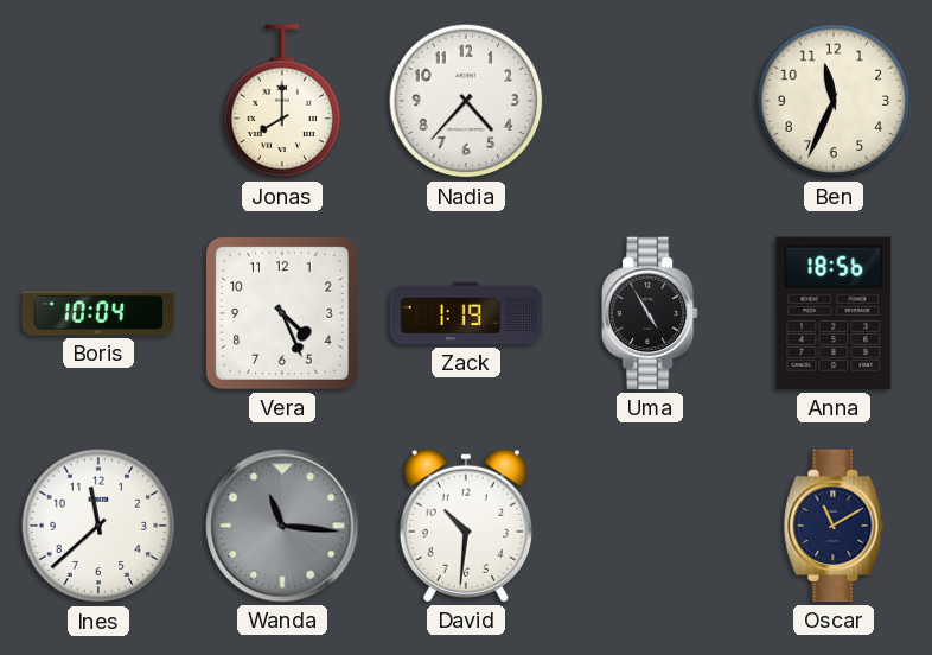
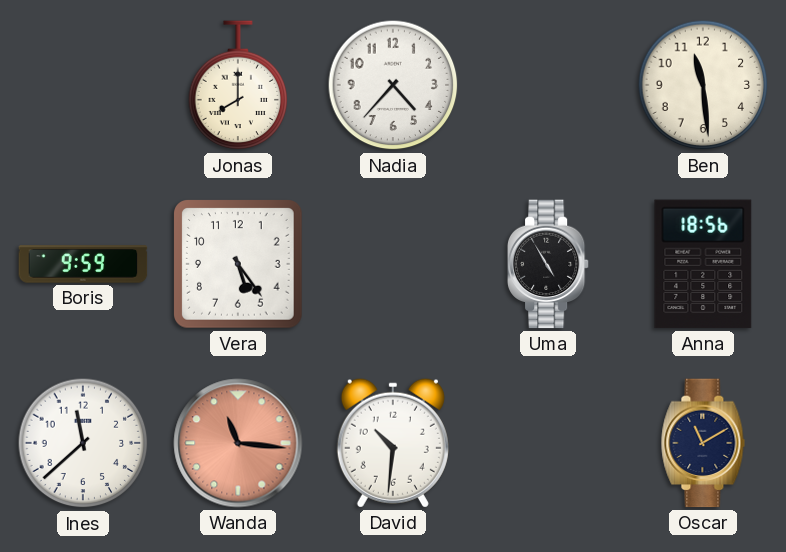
Ben: 11:34 -> 11:29 (703, 85)
Boris: 10:04 -> 9:59 (83, 264)
Vera: 4:26 -> 5:24 (238, 264)
Zack: 1:19 -> none (466, 313)
Wanda dial: grey -> salmon (238, 443)
